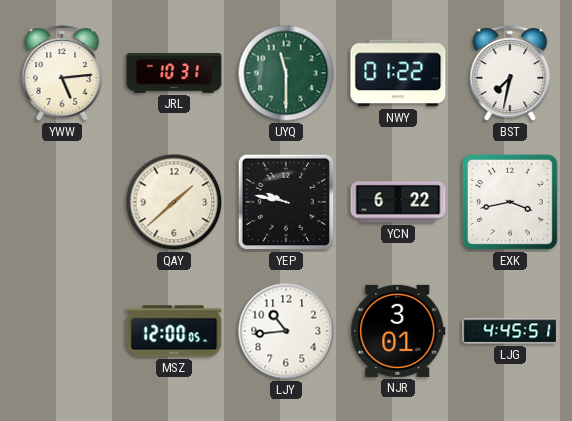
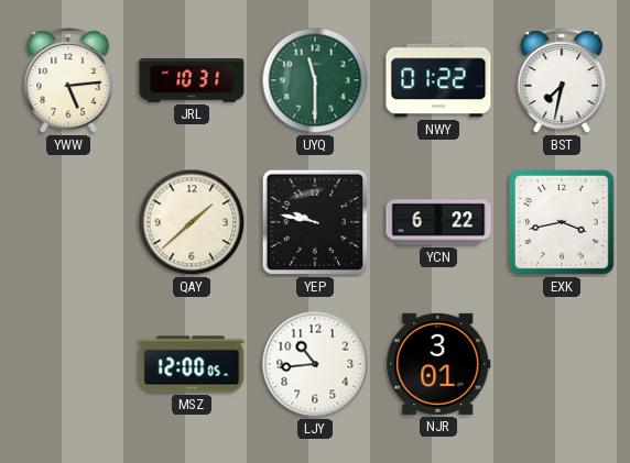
LJG: 4:45 -> none (510, 331)
